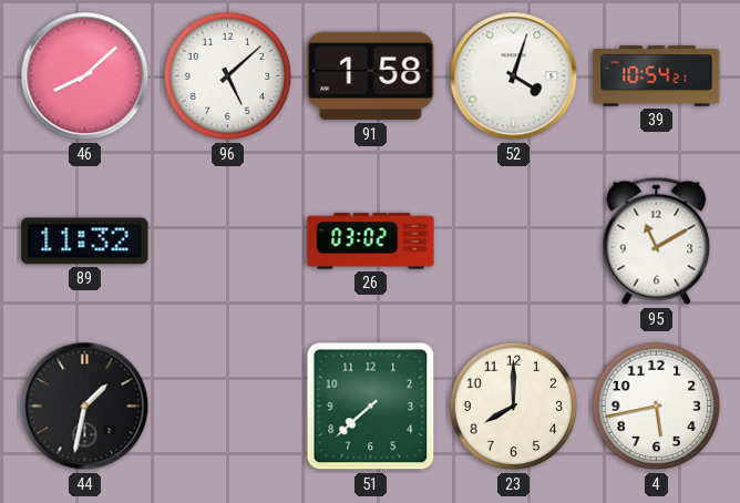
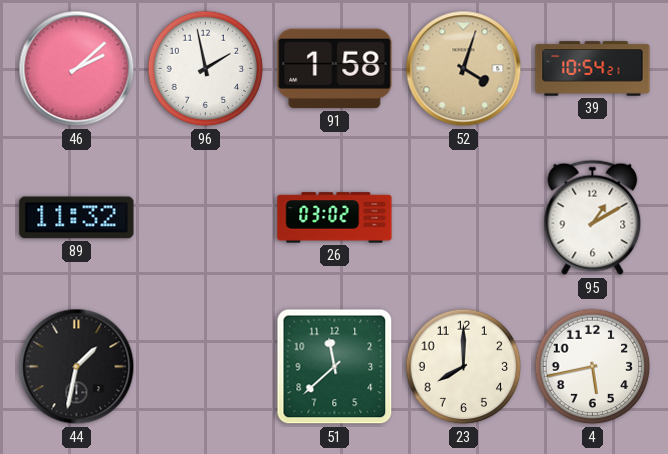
46: 8:08 -> 2:08 (77, 69)
96: 5:08 -> 1:58 (206, 69)
52 dial: white -> champagne (464, 69)
95: 11:10 -> 1:10 (593, 218)
51: 7:38 -> 11:38 (335, 367)
